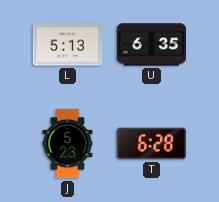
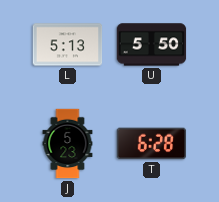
U: 6:35 -> 5:50 (152, 45)
